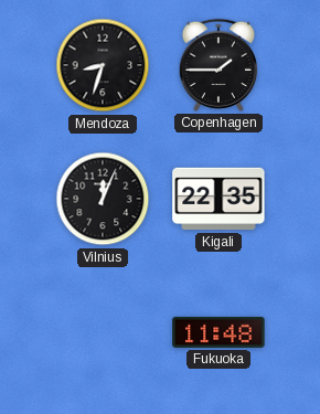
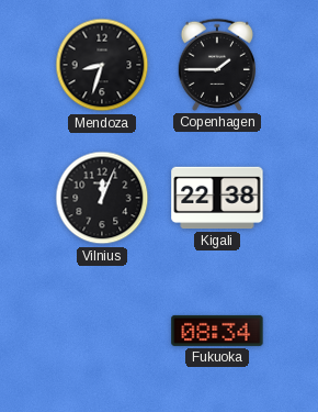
Kigali: 22:35 -> 22:38 (217, 198)
Fukuoka: 11:48 -> 08:34 (217, 331)
